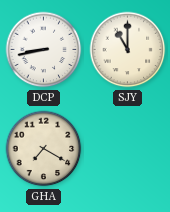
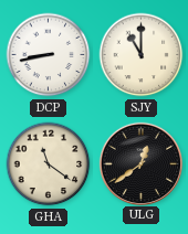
GHA: 7:20 -> 11:21 (49, 164)
ULG: none -> 12:39 (140, 163)
